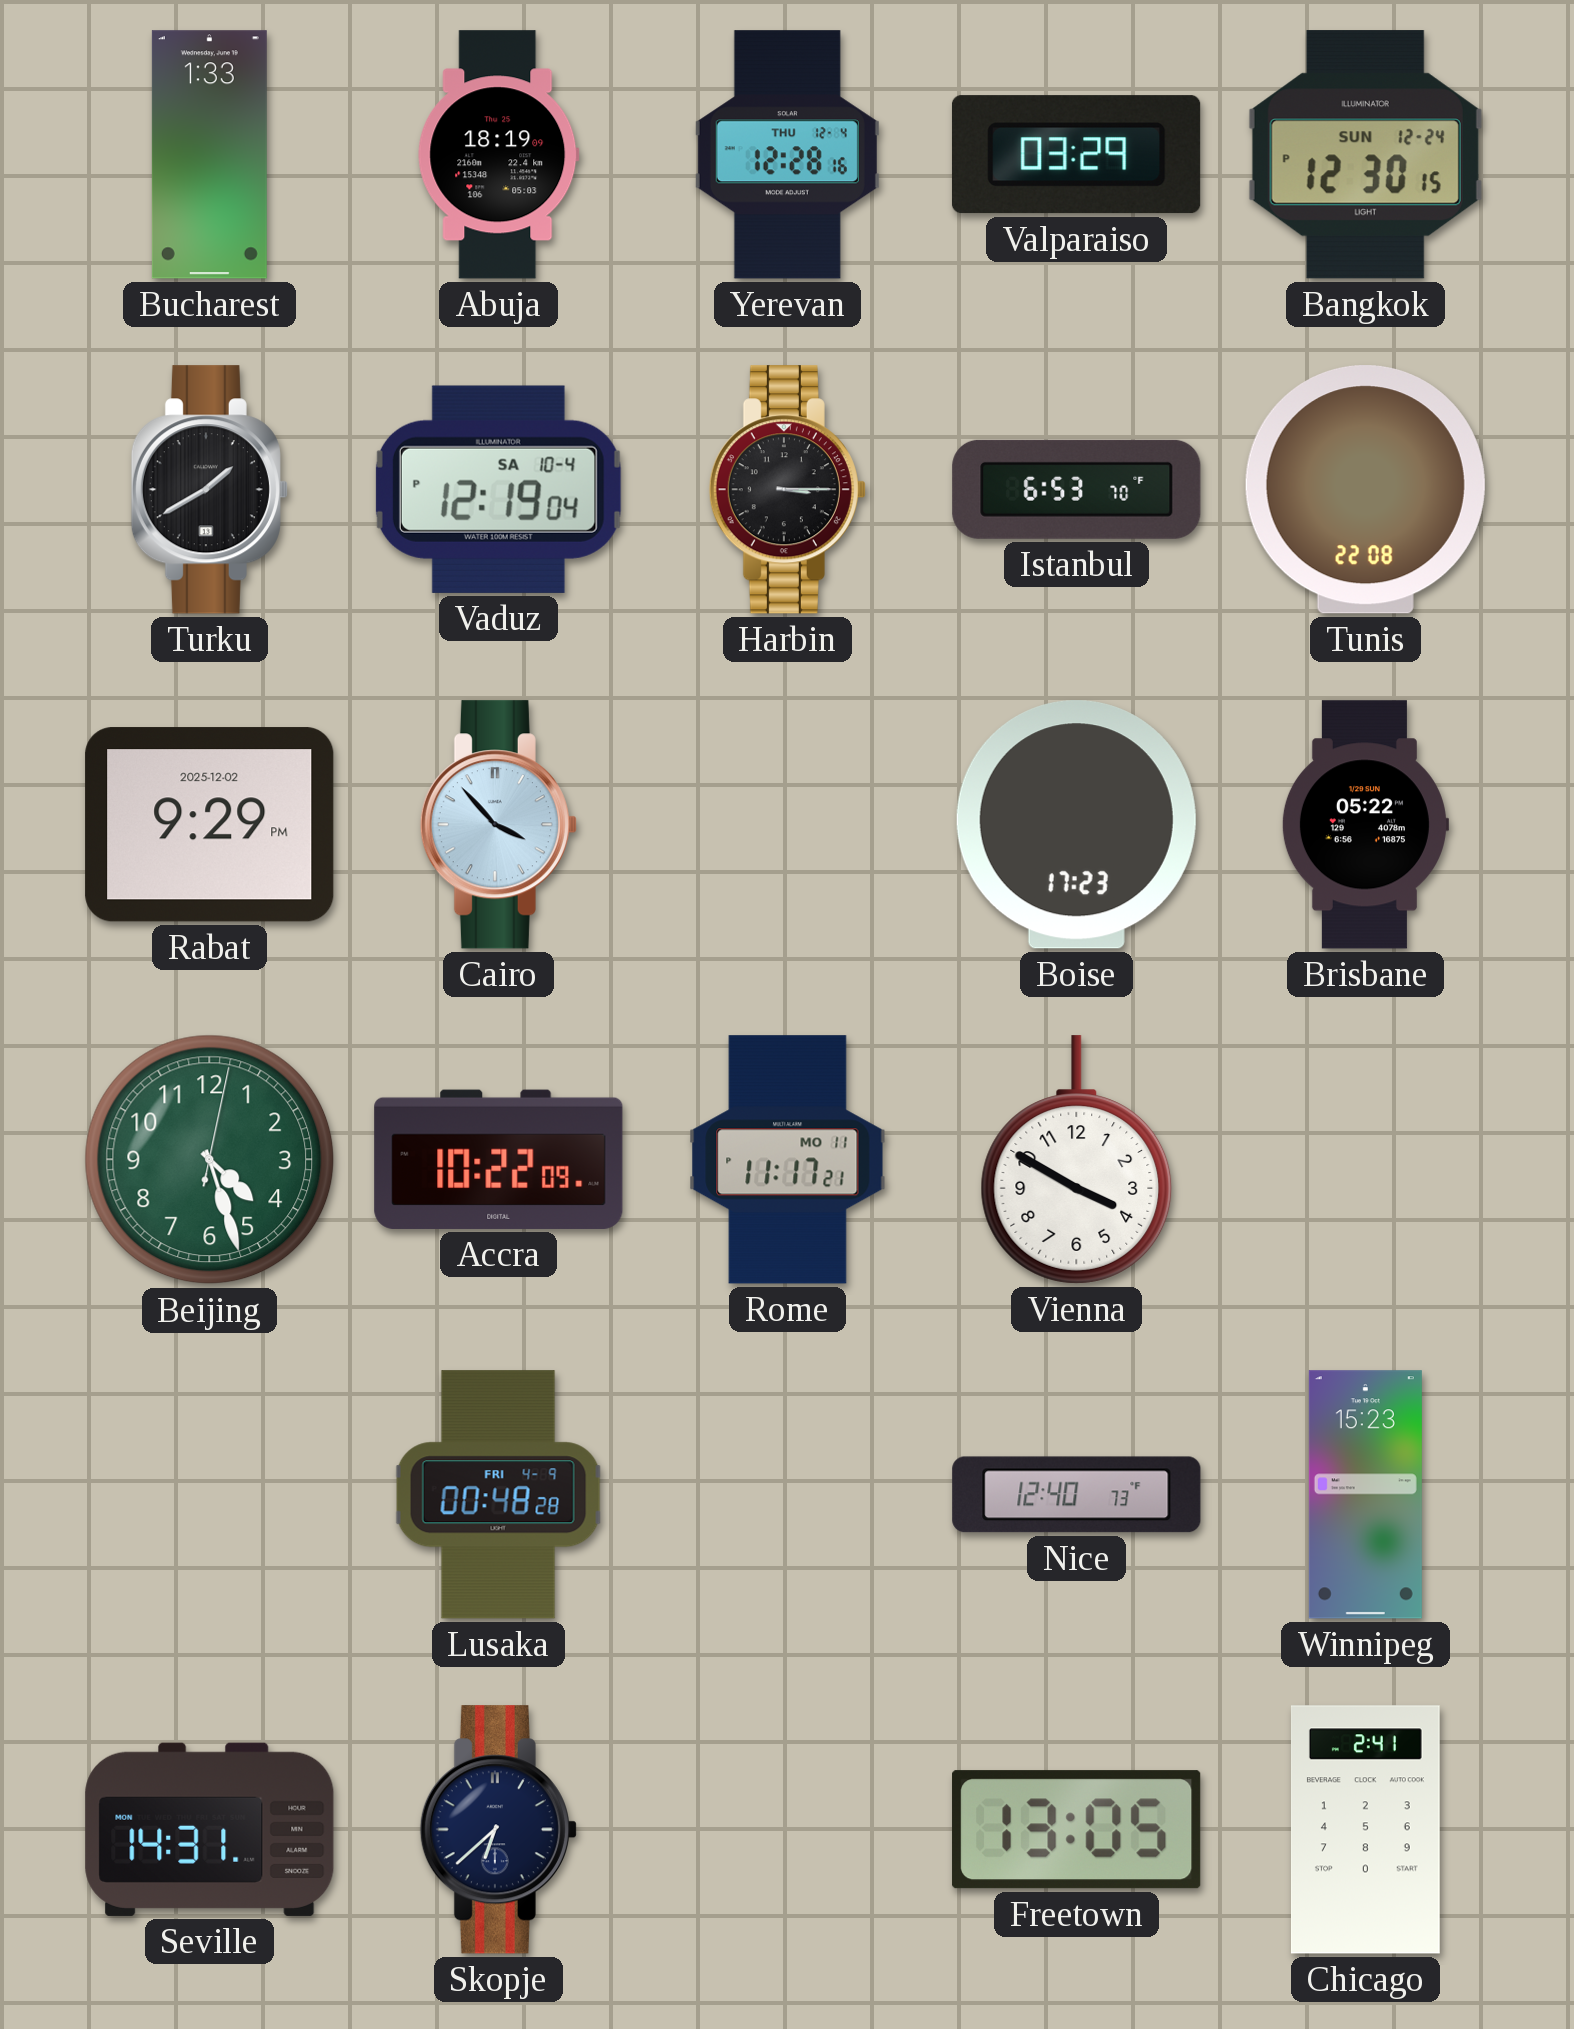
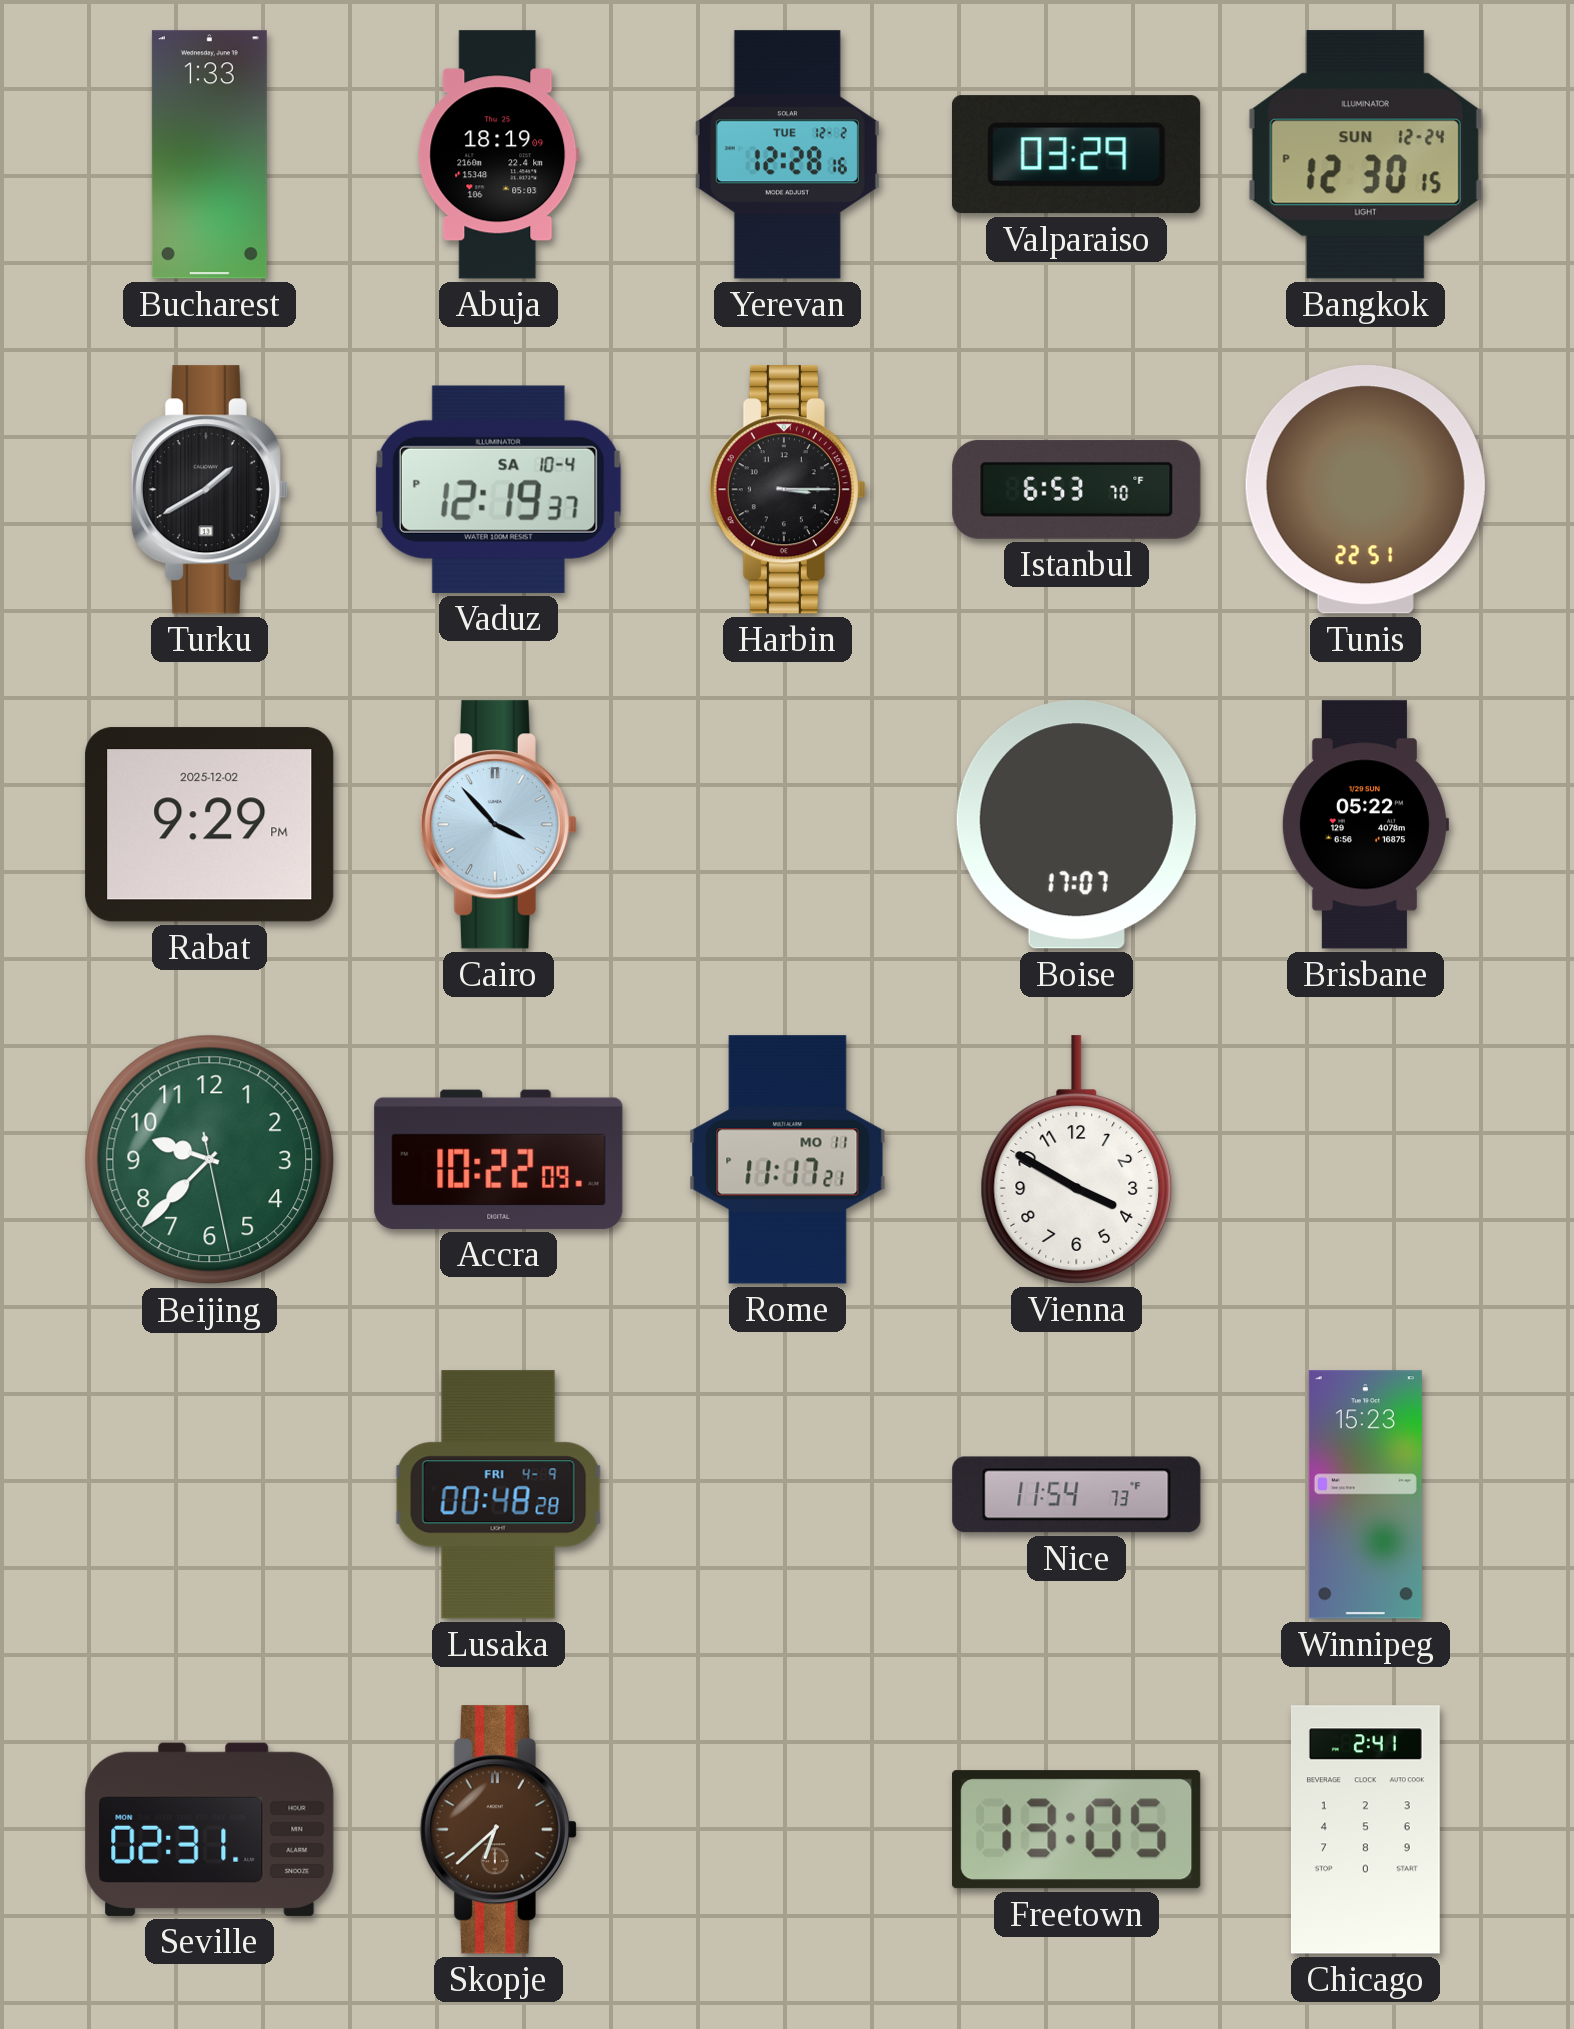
Yerevan date: THU 12-4 -> TUE 12-2 (787, 155)
Vaduz: 12:19:04 PM -> 12:19:37 PM (498, 489)
Tunis: 22:08 -> 22:51 (1365, 490)
Boise: 17:23 -> 17:07 (1076, 825)
Beijing: 4:27 -> 9:37 (210, 1160)
Nice: 12:40 -> 11:54 (1077, 1495)
Seville: 14:31 -> 02:31 (210, 1829)
Skopje dial: navy -> brown (498, 1830)
